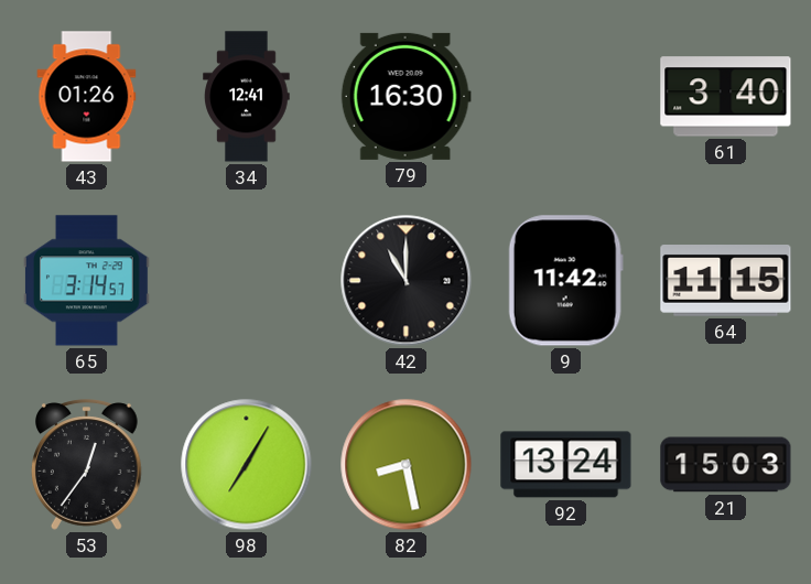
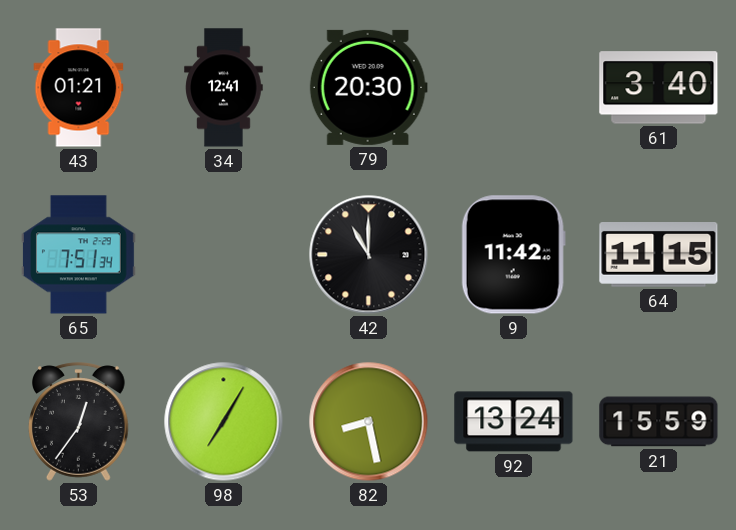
43: 01:26 -> 01:21 (79, 88)
79: 16:30 -> 20:30 (368, 87)
65: 3:14 -> 7:51 (79, 255)
21: 15:03 -> 15:59 (659, 422)
